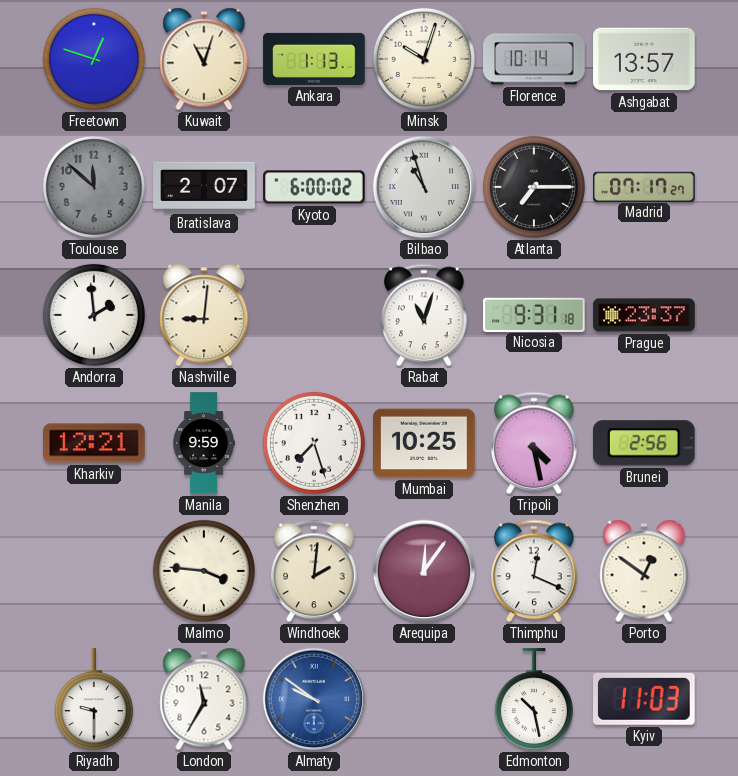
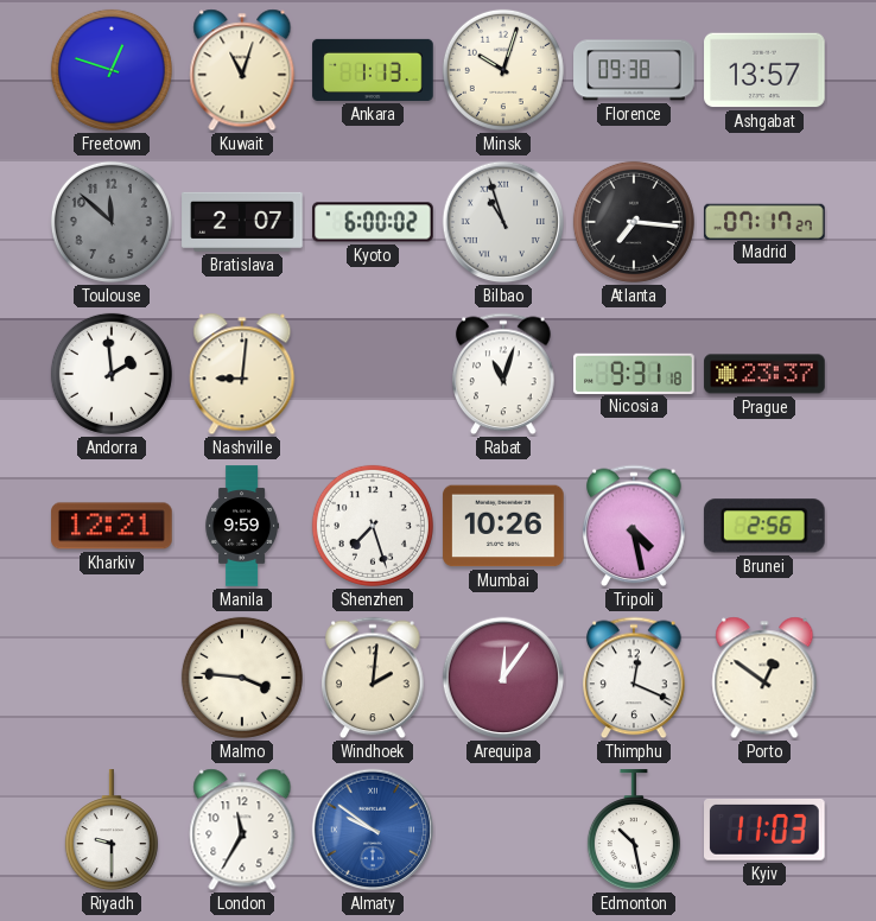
Florence: 10:14 -> 09:38 (634, 70)
Atlanta: 7:15 -> 7:16 (634, 222)
Mumbai: 10:25 -> 10:26 (503, 526)
